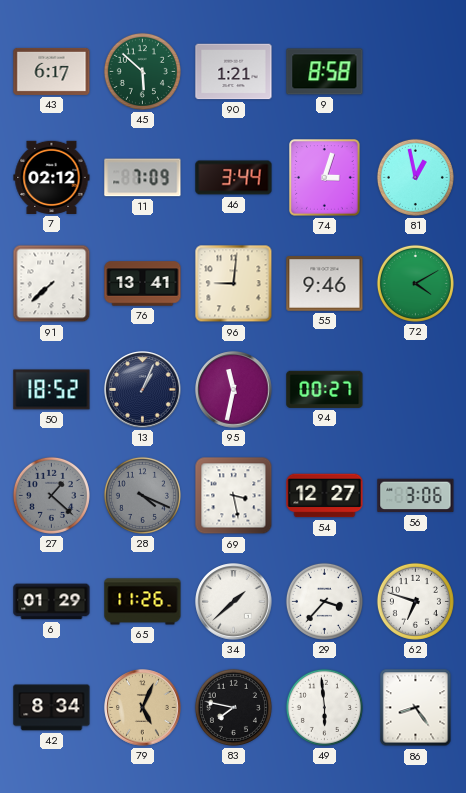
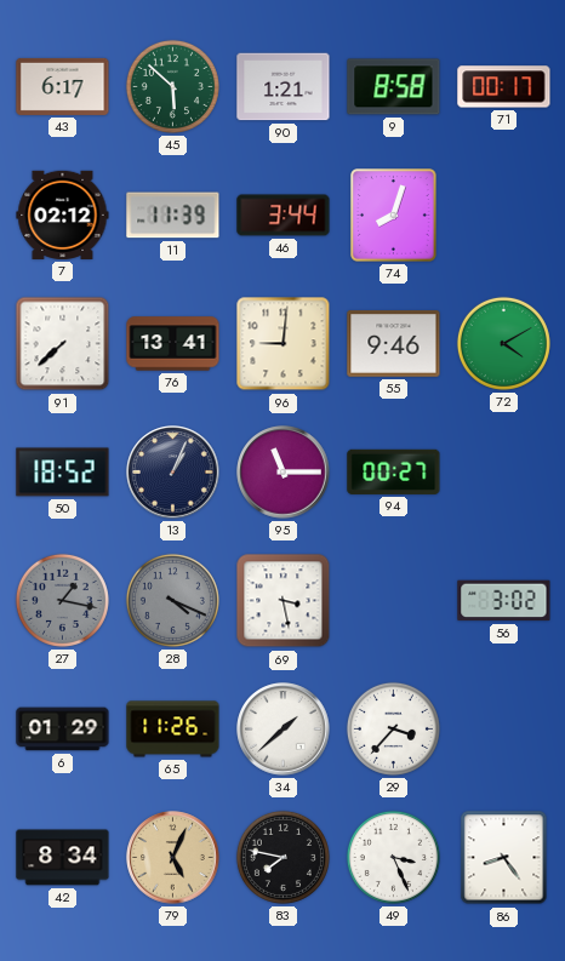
71: none -> 00:17 (504, 87)
11: 7:09 -> 11:39 (173, 216)
74: 3:03 -> 8:03 (394, 216)
81: 12:58 -> none (415, 177)
95: 11:32 -> 11:15 (284, 473)
27: 1:22 -> 1:17 (62, 600)
54: 12:27 -> none (325, 496)
56: 3:06 -> 3:02 (504, 601)
62: 6:48 -> none (415, 601)
49: 5:59 -> 3:26 (393, 857)
